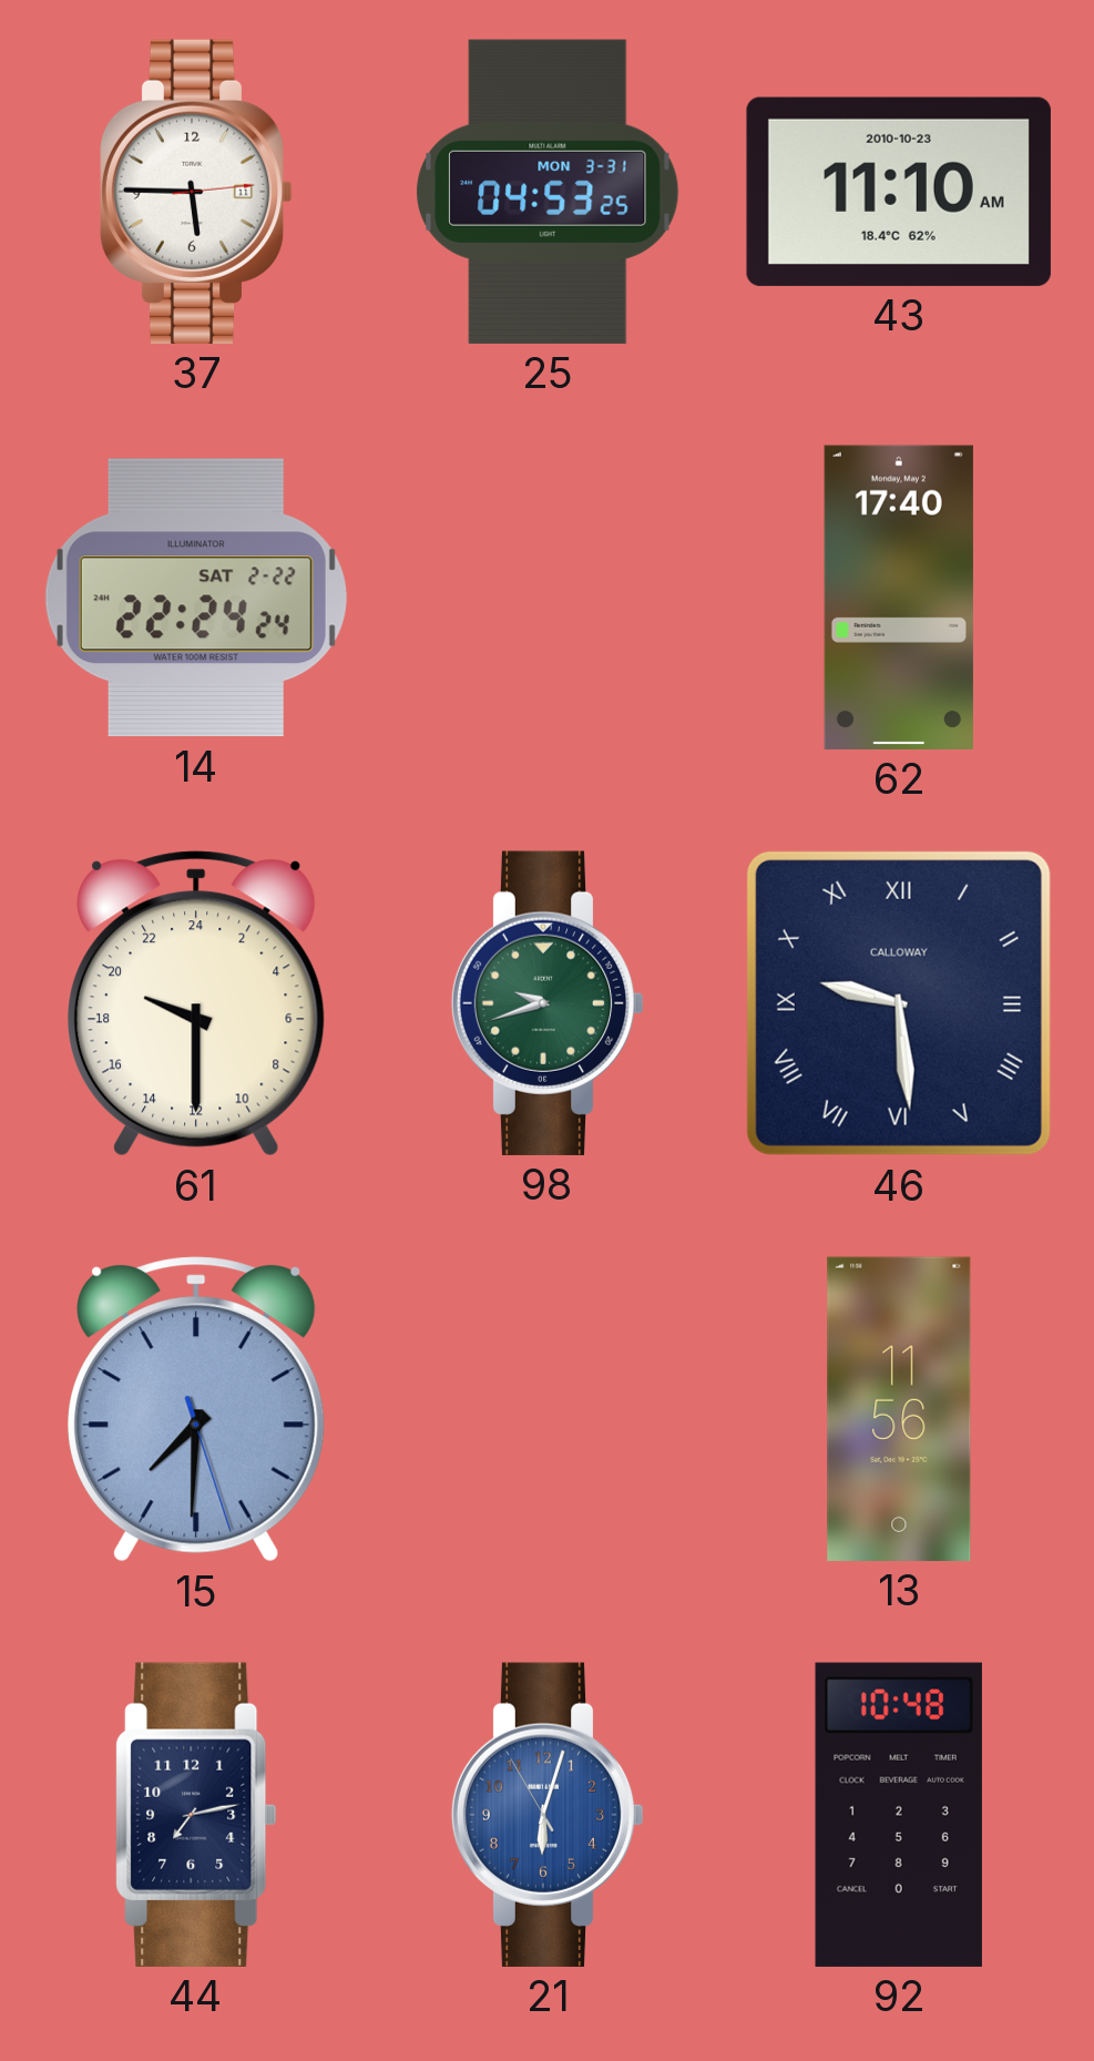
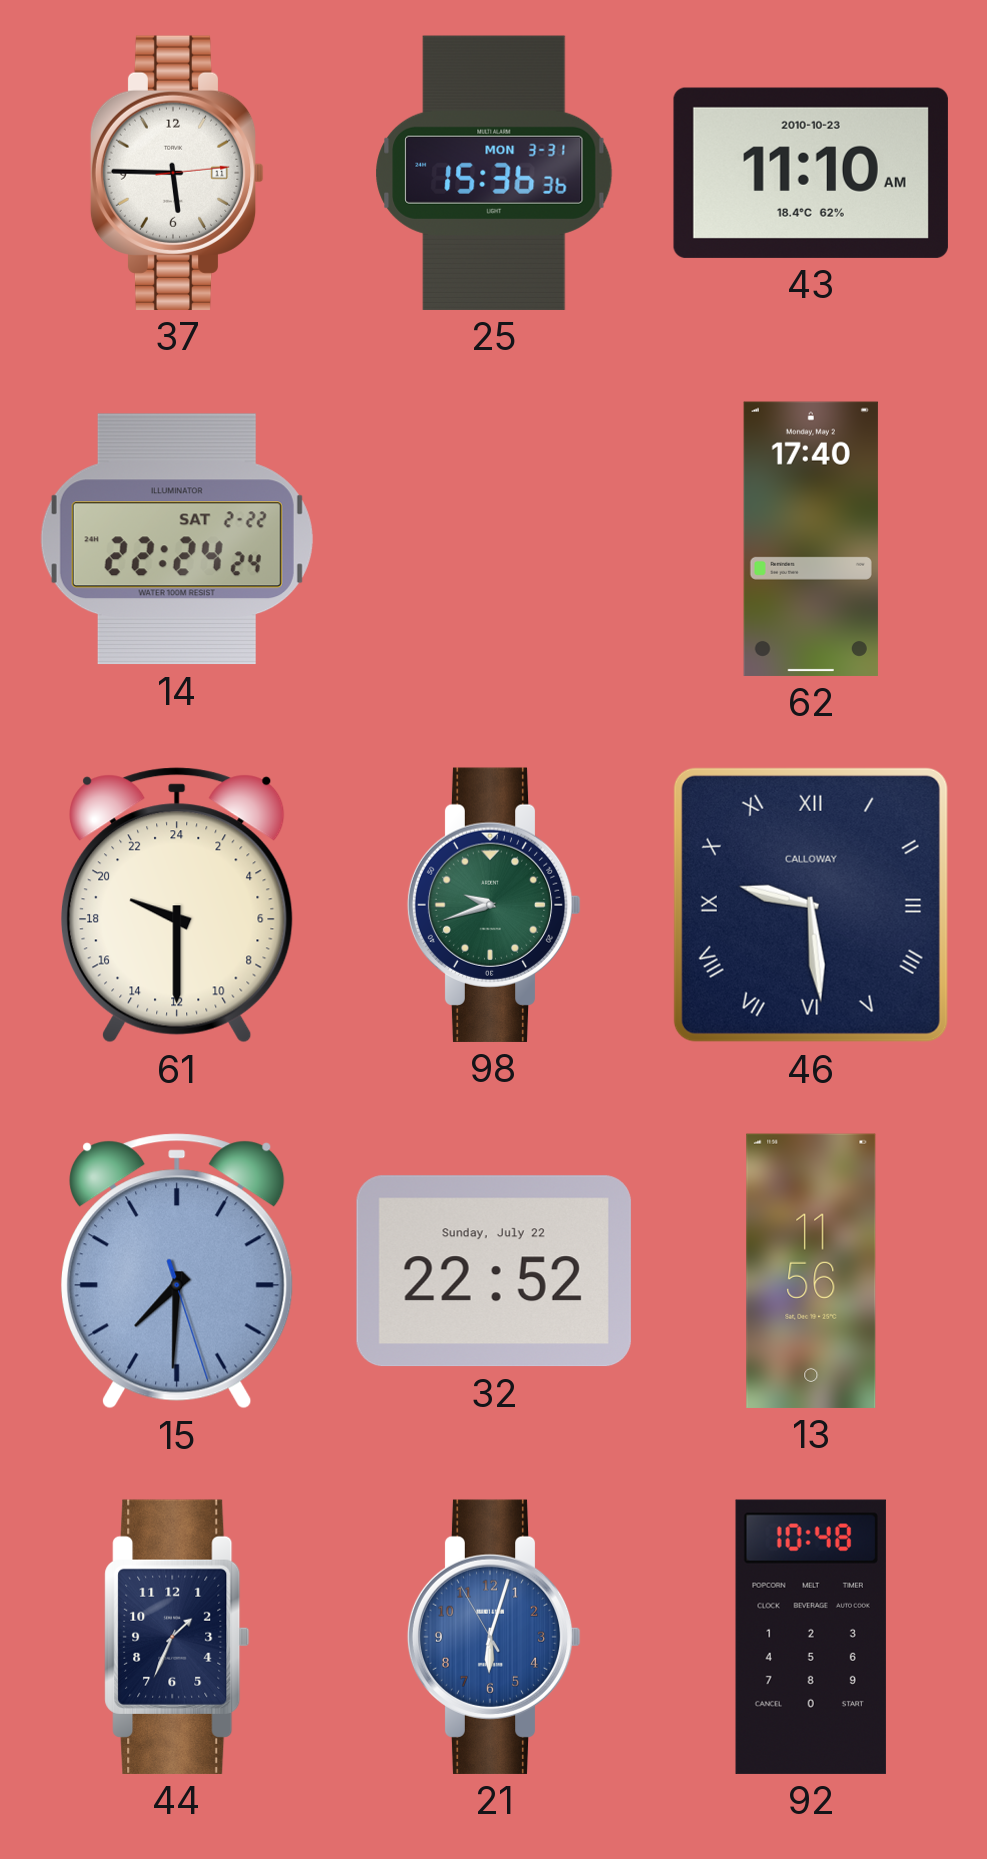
25: 04:53 -> 15:36 (494, 173)
32: none -> 22:52 (494, 1271)
44: 7:13 -> 1:34 (177, 1637)
